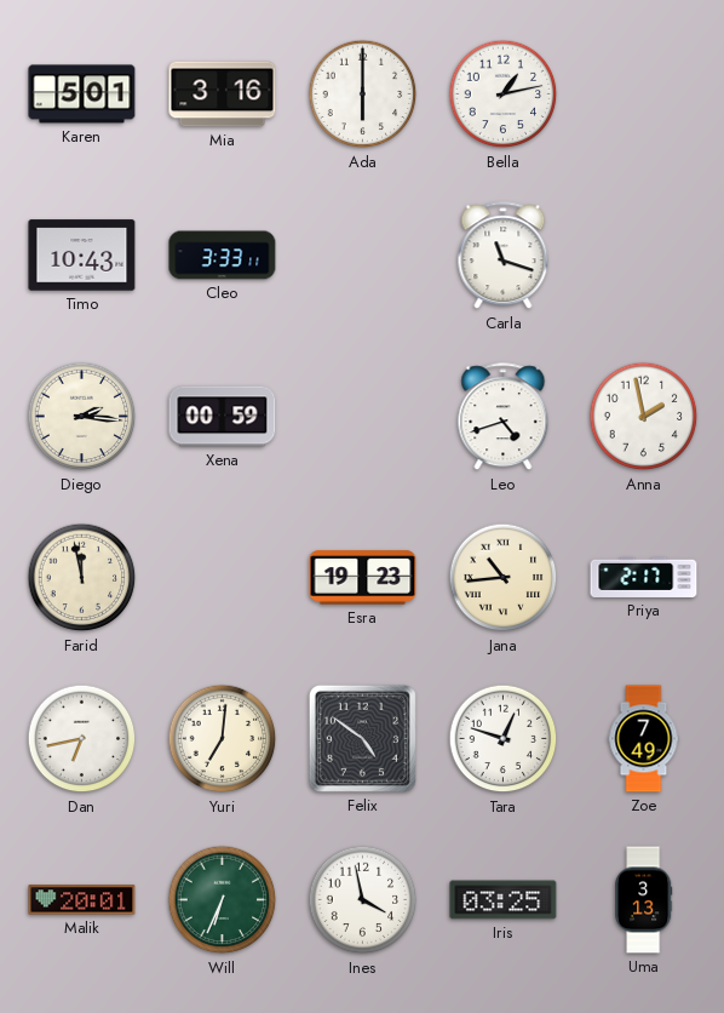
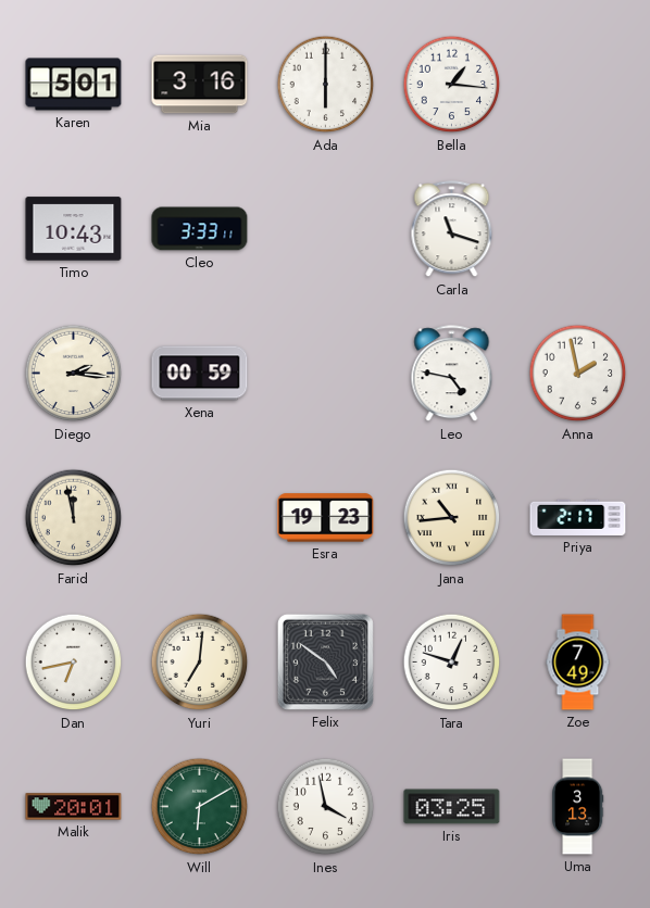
Bella: 1:13 -> 1:16 (452, 85)
Leo: 4:42 -> 4:47 (452, 374)
Will: 6:34 -> 6:10 (200, 807)
